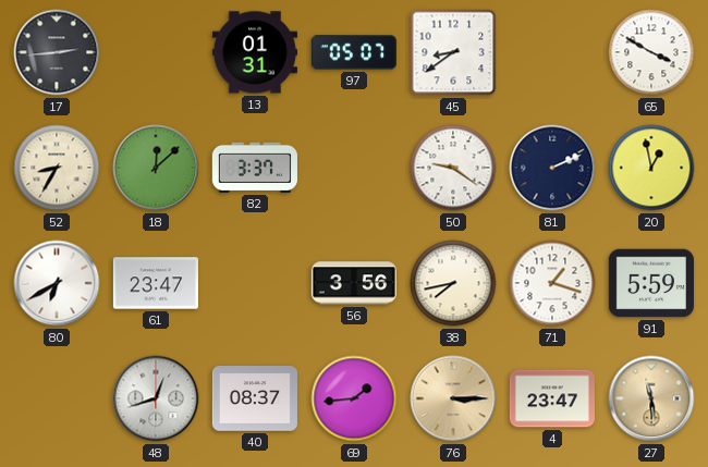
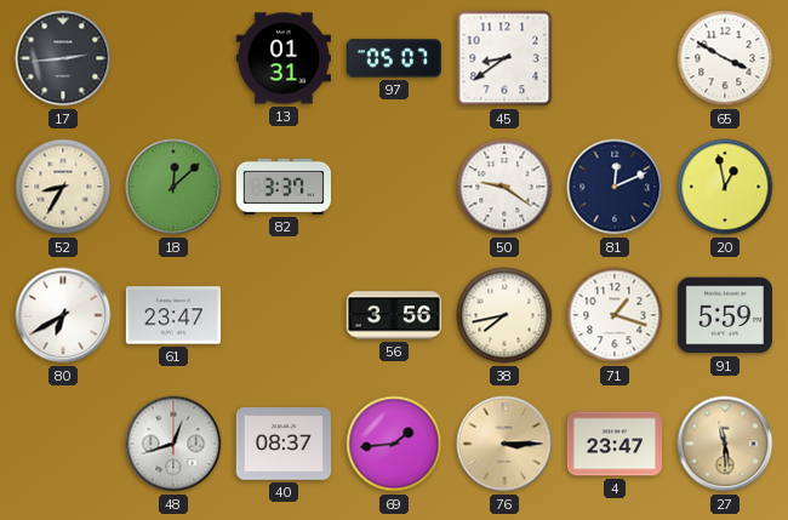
81: 2:11 -> 12:11 (615, 187)
